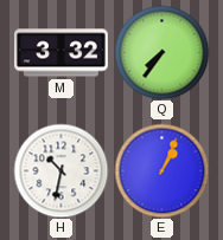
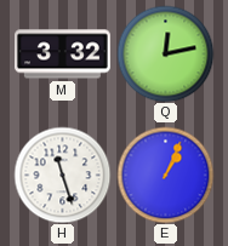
Q: 7:36 -> 12:13 (165, 53)
H: 10:32 -> 11:27 (62, 175)
